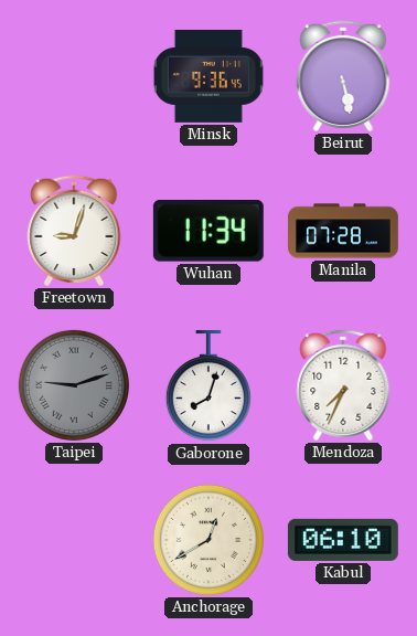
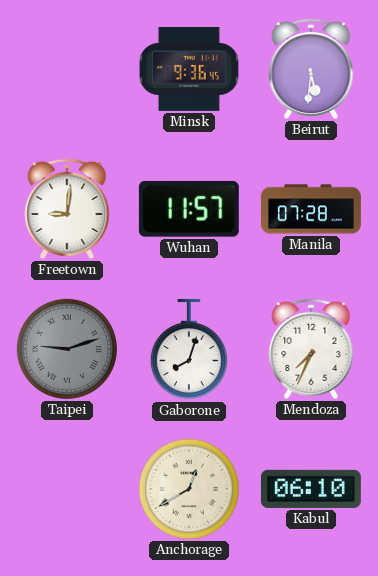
Beirut: 5:28 -> 5:31 (311, 69)
Freetown: 9:03 -> 9:01 (67, 209)
Wuhan: 11:34 -> 11:57 (189, 209)
